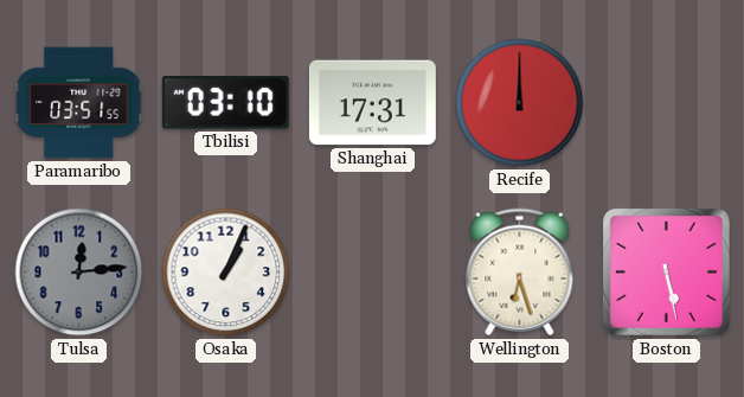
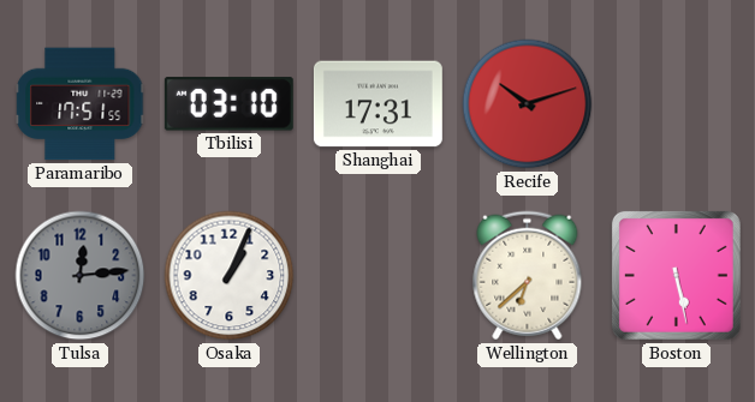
Paramaribo: 03:51 -> 17:51 (81, 104)
Recife: 12:00 -> 10:12 (528, 104)
Wellington: 6:27 -> 6:38 (528, 276)
